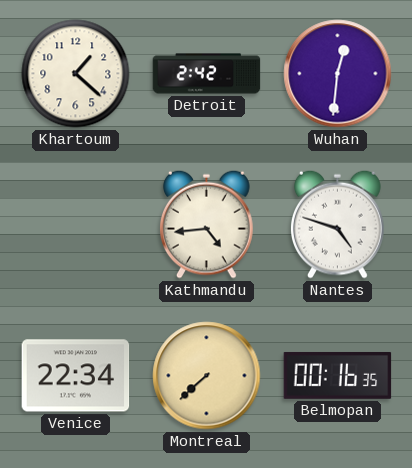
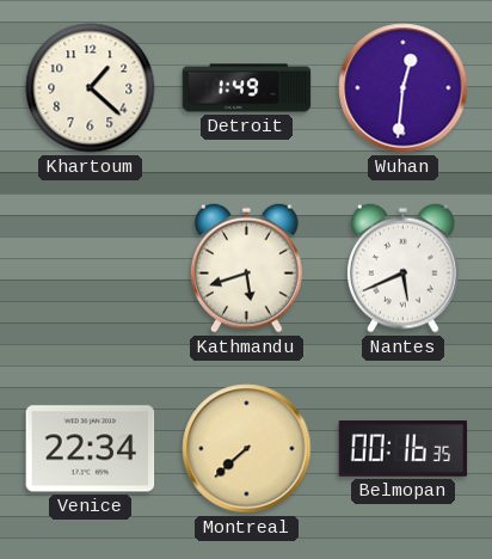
Detroit: 2:42 -> 1:49 (247, 88)
Kathmandu: 4:44 -> 5:42 (247, 268)
Nantes: 4:48 -> 5:41 (404, 268)
